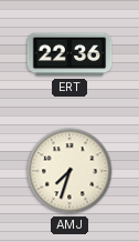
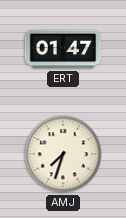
ERT: 22:36 -> 01:47 (63, 49)
